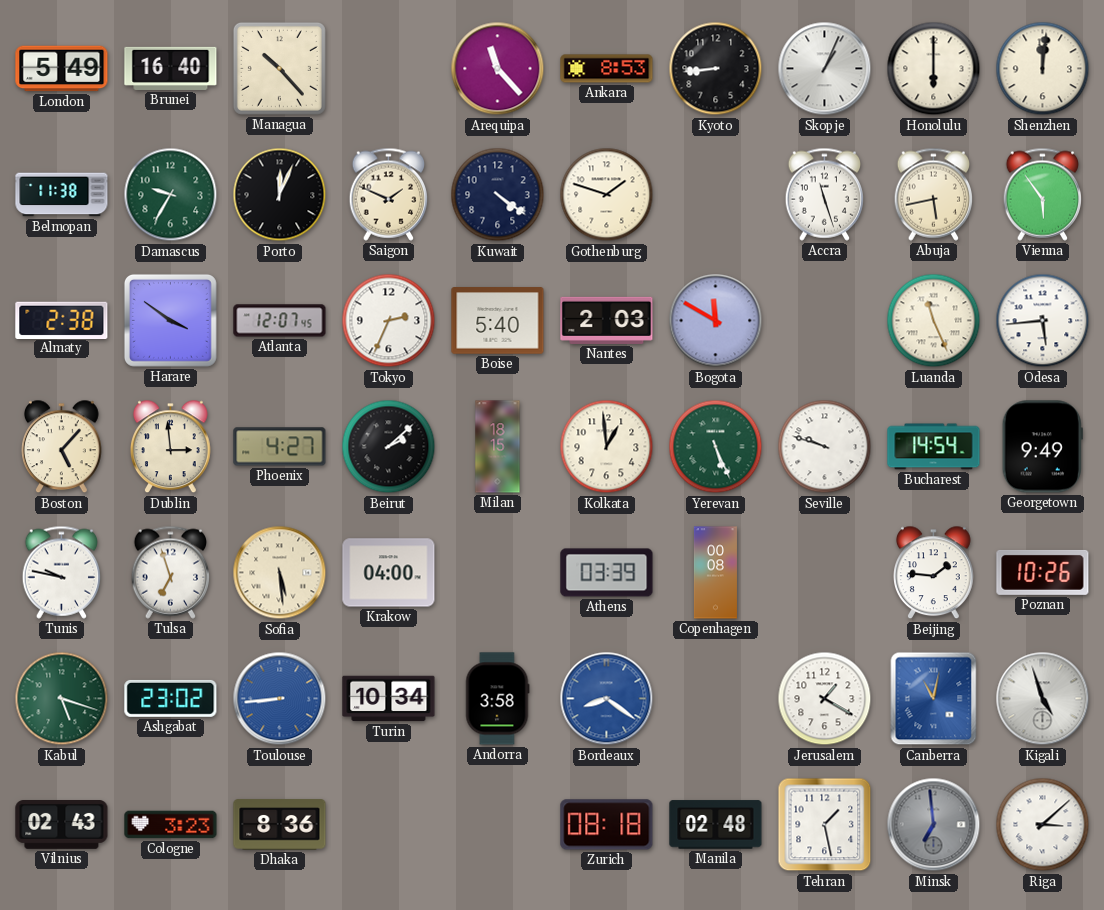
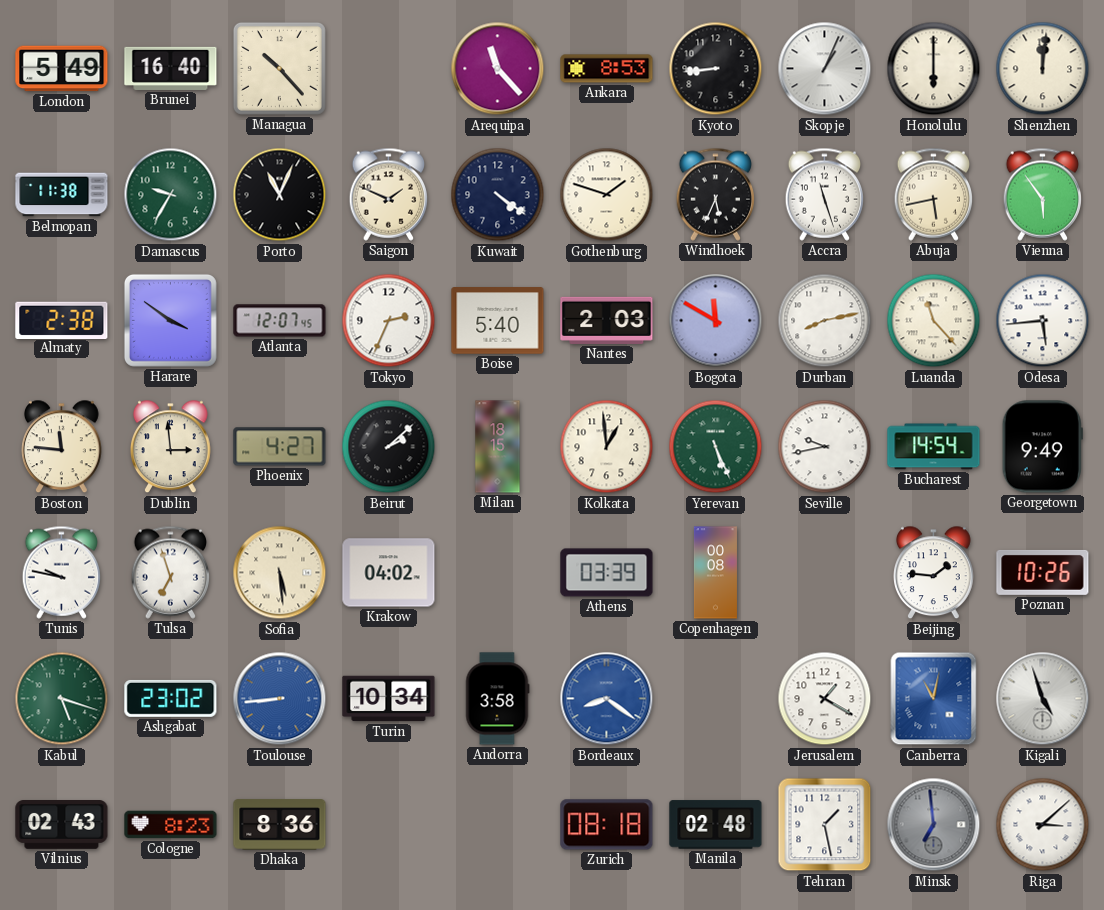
Porto: 12:04 -> 11:04 (280, 195)
Windhoek: none -> 5:34 (716, 194)
Durban: none -> 8:13 (825, 321)
Luanda: 11:26 -> 11:23 (934, 321)
Boston: 5:07 -> 11:46 (62, 447)
Seville: 9:48 -> 9:43 (825, 447)
Krakow: 04:00 -> 04:02 (389, 573)
Cologne: 3:23 -> 8:23 (171, 825)
